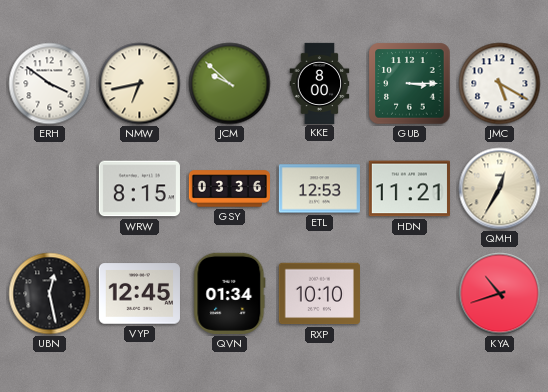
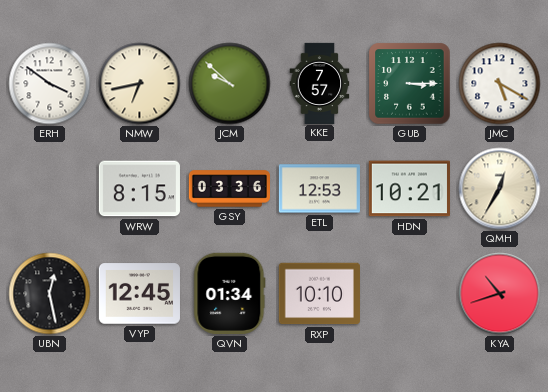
KKE: 8:00 -> 7:57 (320, 83)
HDN: 11:21 -> 10:21 (409, 189)
